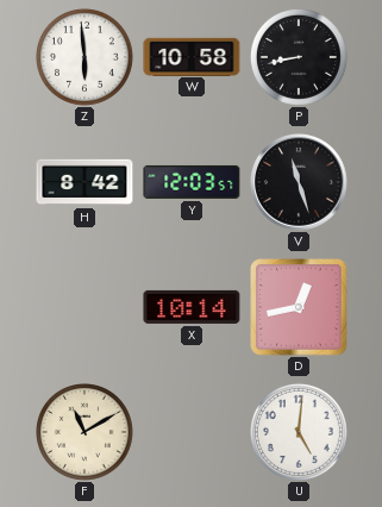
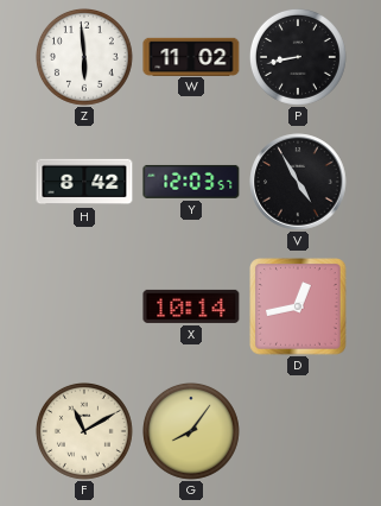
W: 10:58 -> 11:02 (191, 56)
V: 11:27 -> 4:55 (298, 182)
G: none -> 8:06 (191, 431)
U: 5:01 -> none (299, 432)
